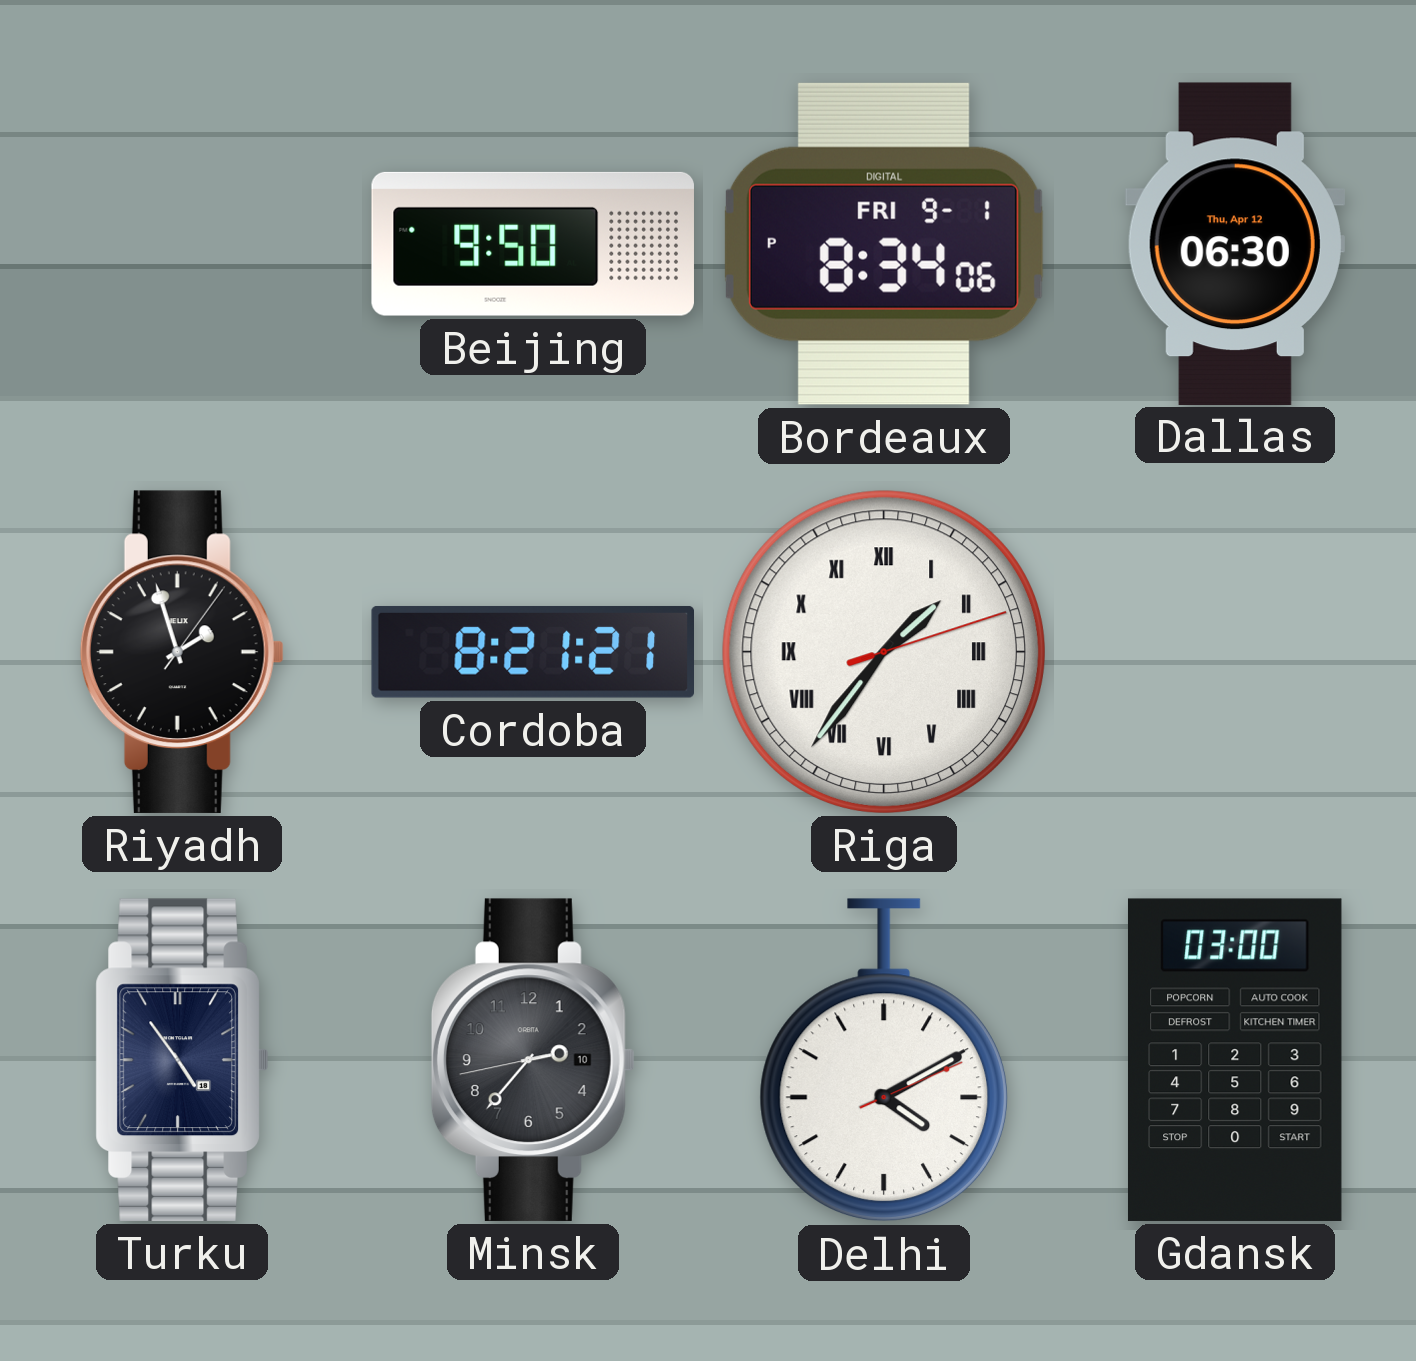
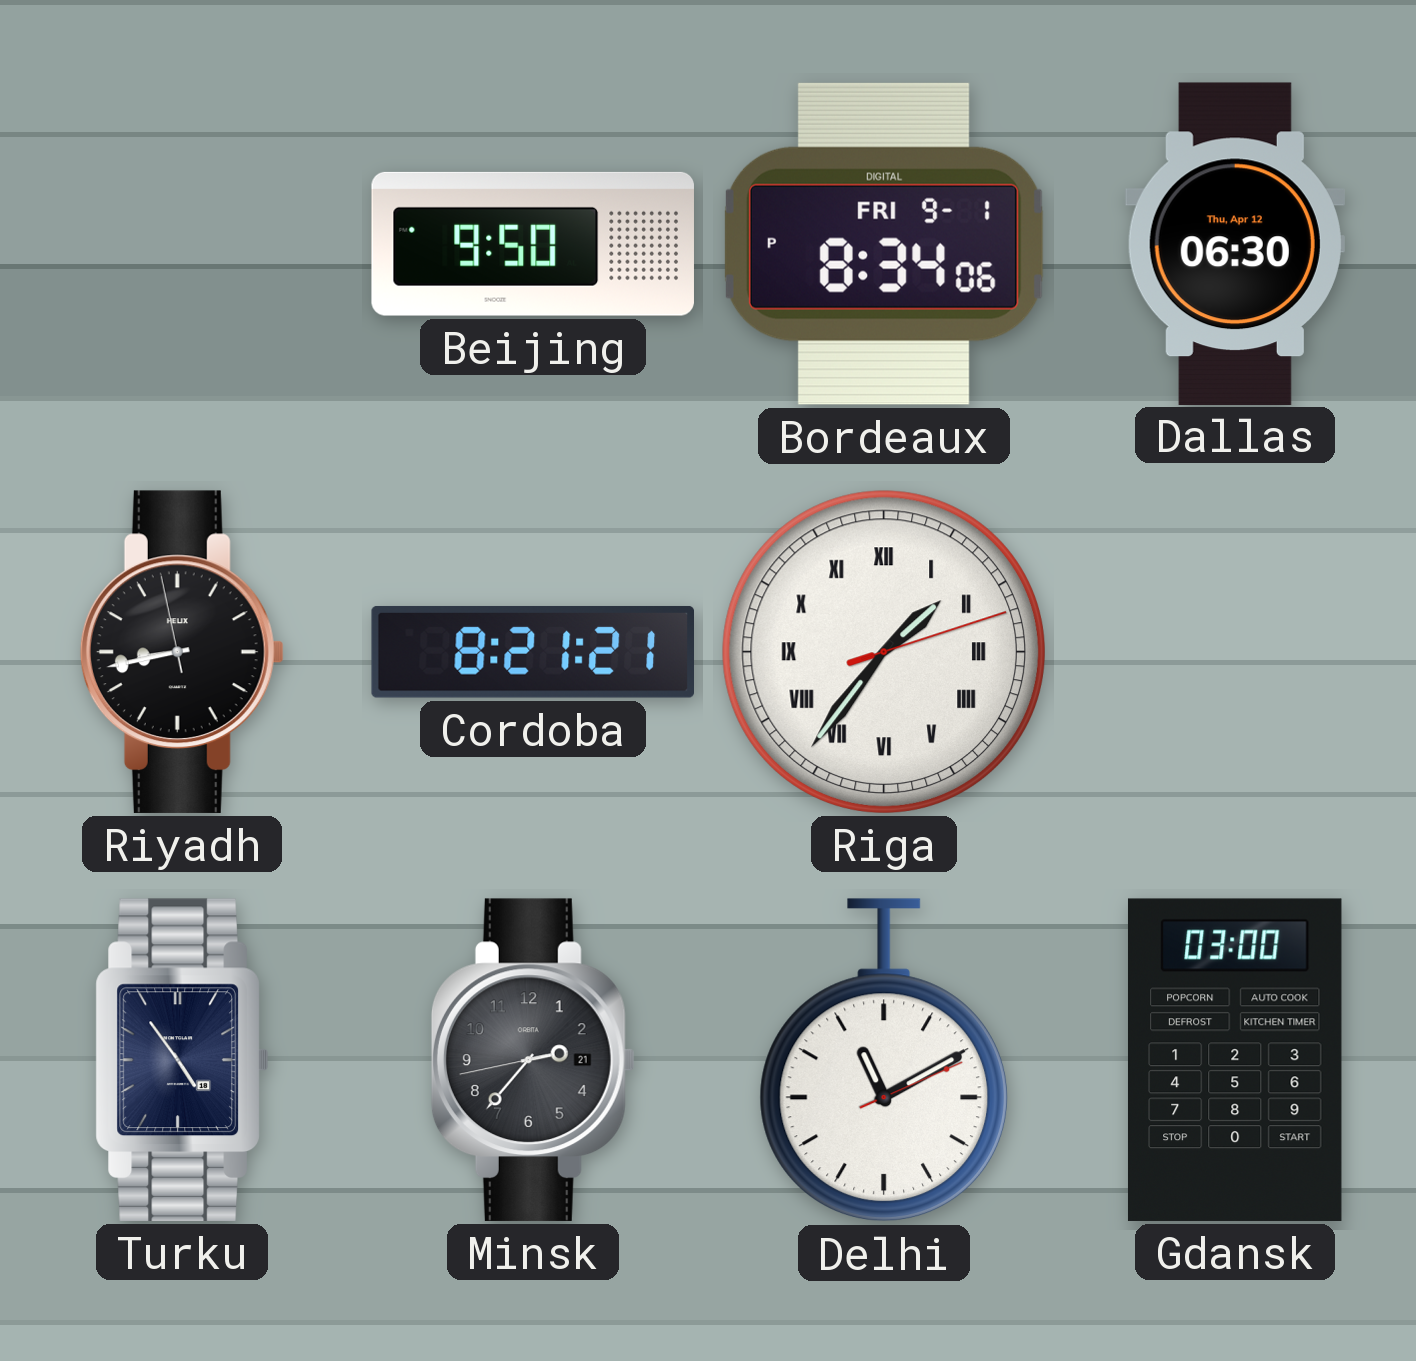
Riyadh: 1:57 -> 8:42 (182, 652)
Minsk date: 10 -> 21 (533, 1060)
Delhi: 4:10 -> 11:10 (884, 1060)
